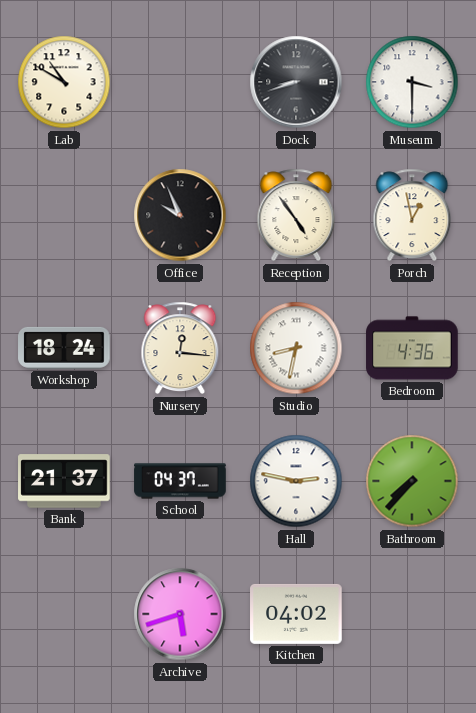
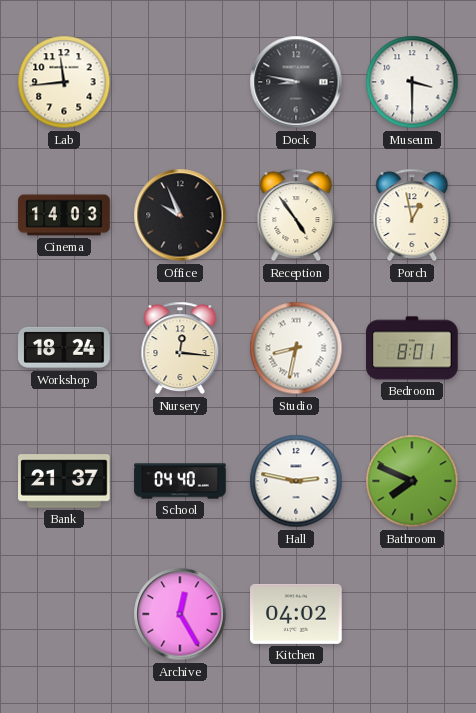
Lab: 10:50 -> 11:44 (64, 82)
Dock: 8:42 -> 8:47 (296, 82)
Cinema: none -> 14:03 (64, 215)
Bedroom: 4:36 -> 8:01 (412, 348)
School: 04:37 -> 04:40 (180, 481)
Bathroom: 7:37 -> 7:49 (412, 481)
Archive: 5:42 -> 12:25 (180, 614)
